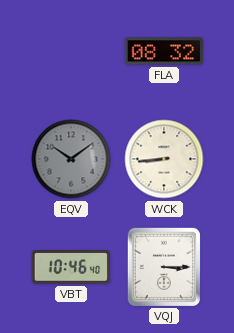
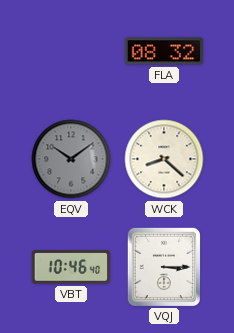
WCK: 8:44 -> 8:22 (164, 159)
